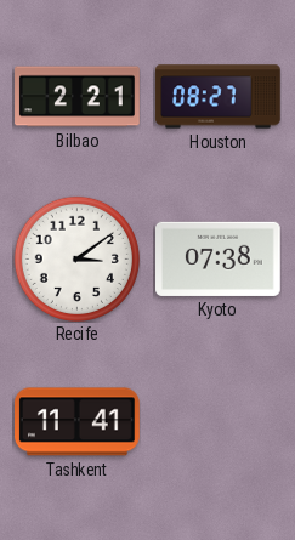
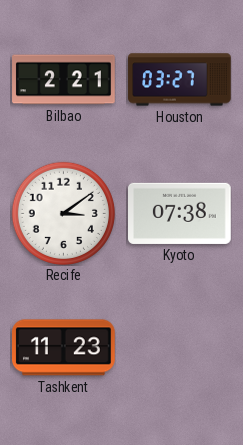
Houston: 08:27 -> 03:27 (180, 80)
Tashkent: 11:41 -> 11:23 (64, 348)
